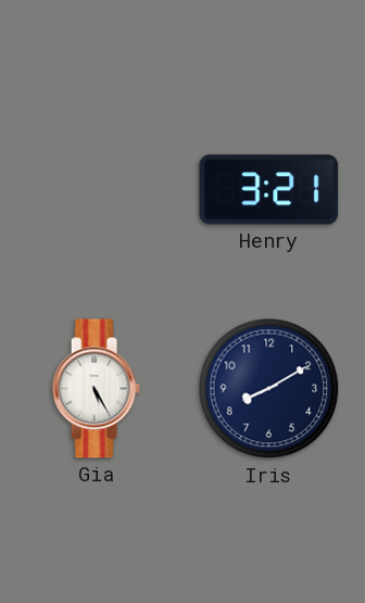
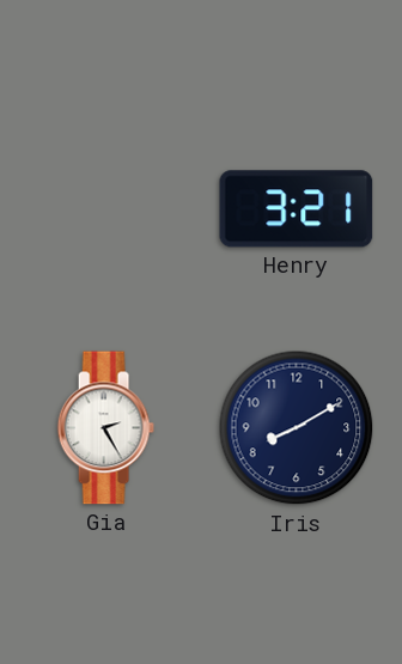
Gia: 5:25 -> 2:25 (105, 428)
